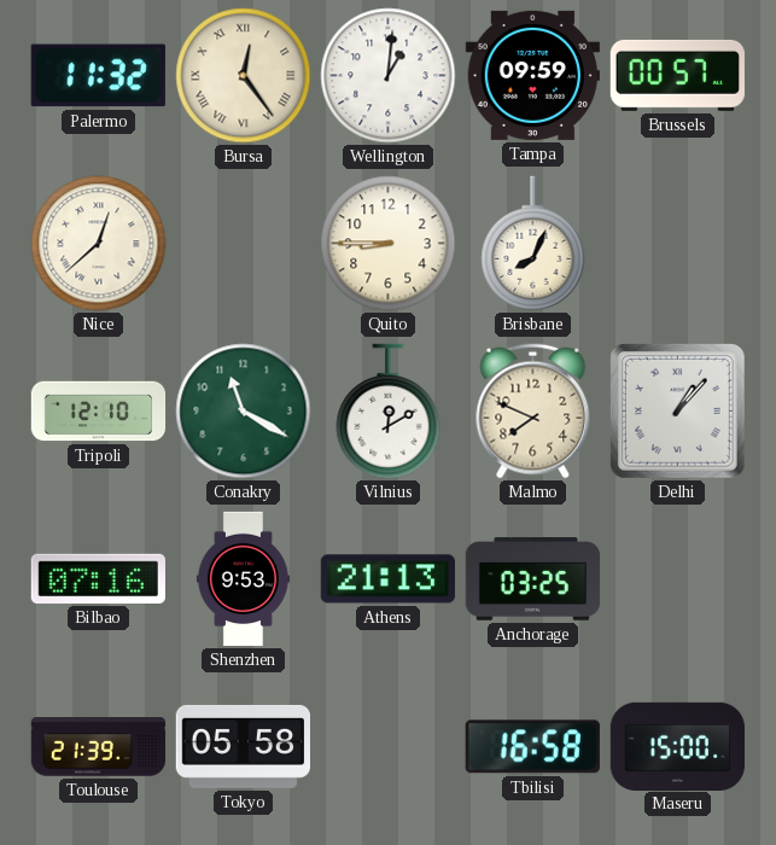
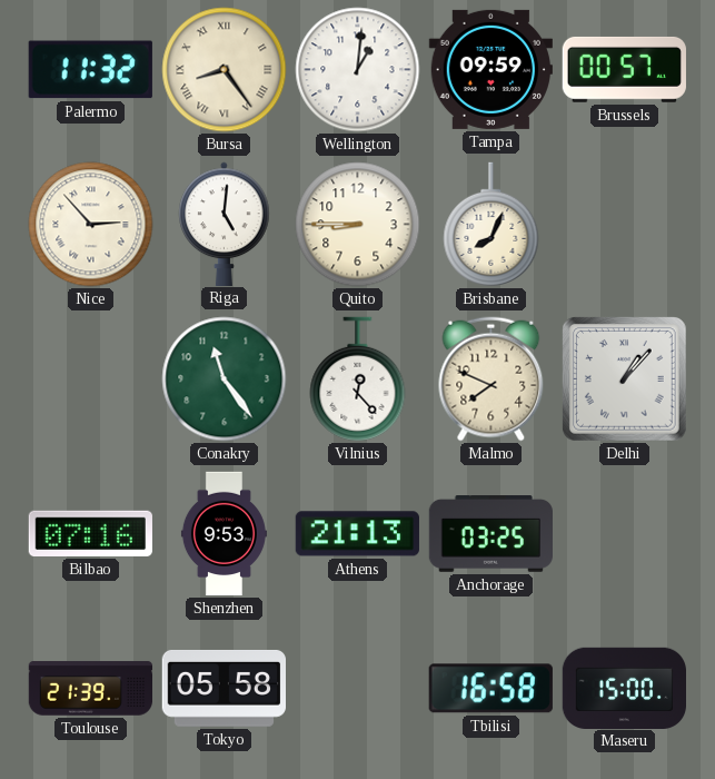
Bursa: 12:24 -> 8:24 (225, 70)
Nice: 12:38 -> 2:53 (91, 225)
Riga: none -> 5:01 (225, 224)
Tripoli: 12:10 -> none (99, 412)
Conakry: 11:20 -> 11:24 (225, 379)
Vilnius: 12:10 -> 12:23 (358, 379)
